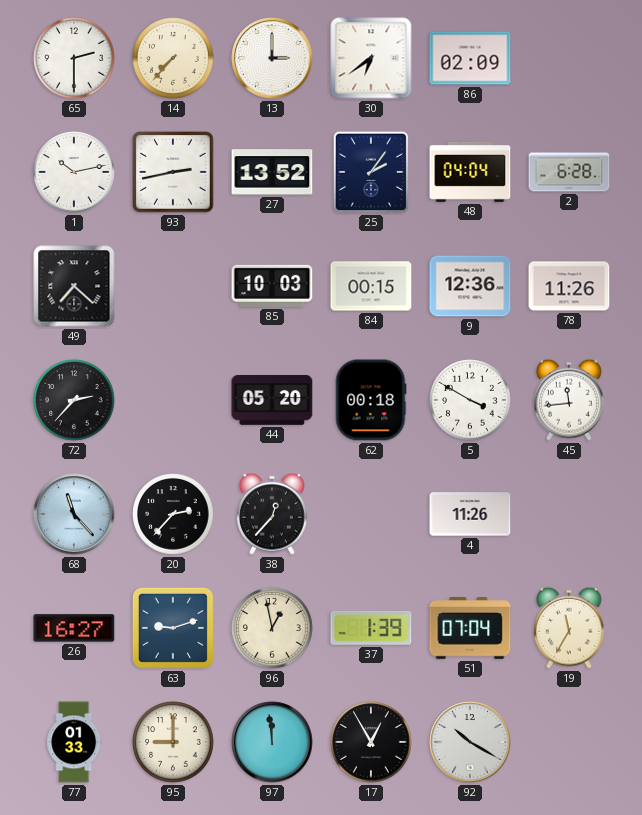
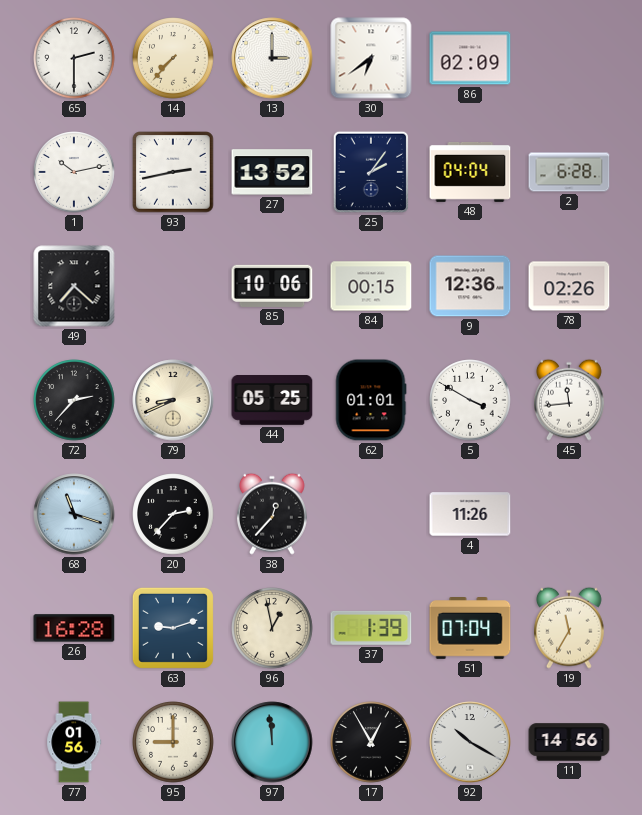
85: 10:03 -> 10:06 (272, 286)
78: 11:26 -> 02:26 (569, 286)
79: none -> 8:41 (173, 400)
44: 05:20 -> 05:25 (272, 401)
62: 00:18 -> 01:01 (371, 400)
68: 11:23 -> 11:18 (74, 514)
26: 16:27 -> 16:28 (74, 628)
77: 01:33 -> 01:56 (74, 742)
11: none -> 14:56 (569, 742)
